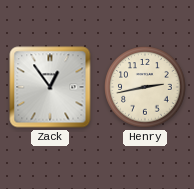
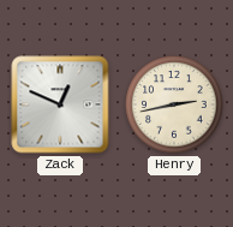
Zack: 12:54 -> 12:49 (60, 104)
